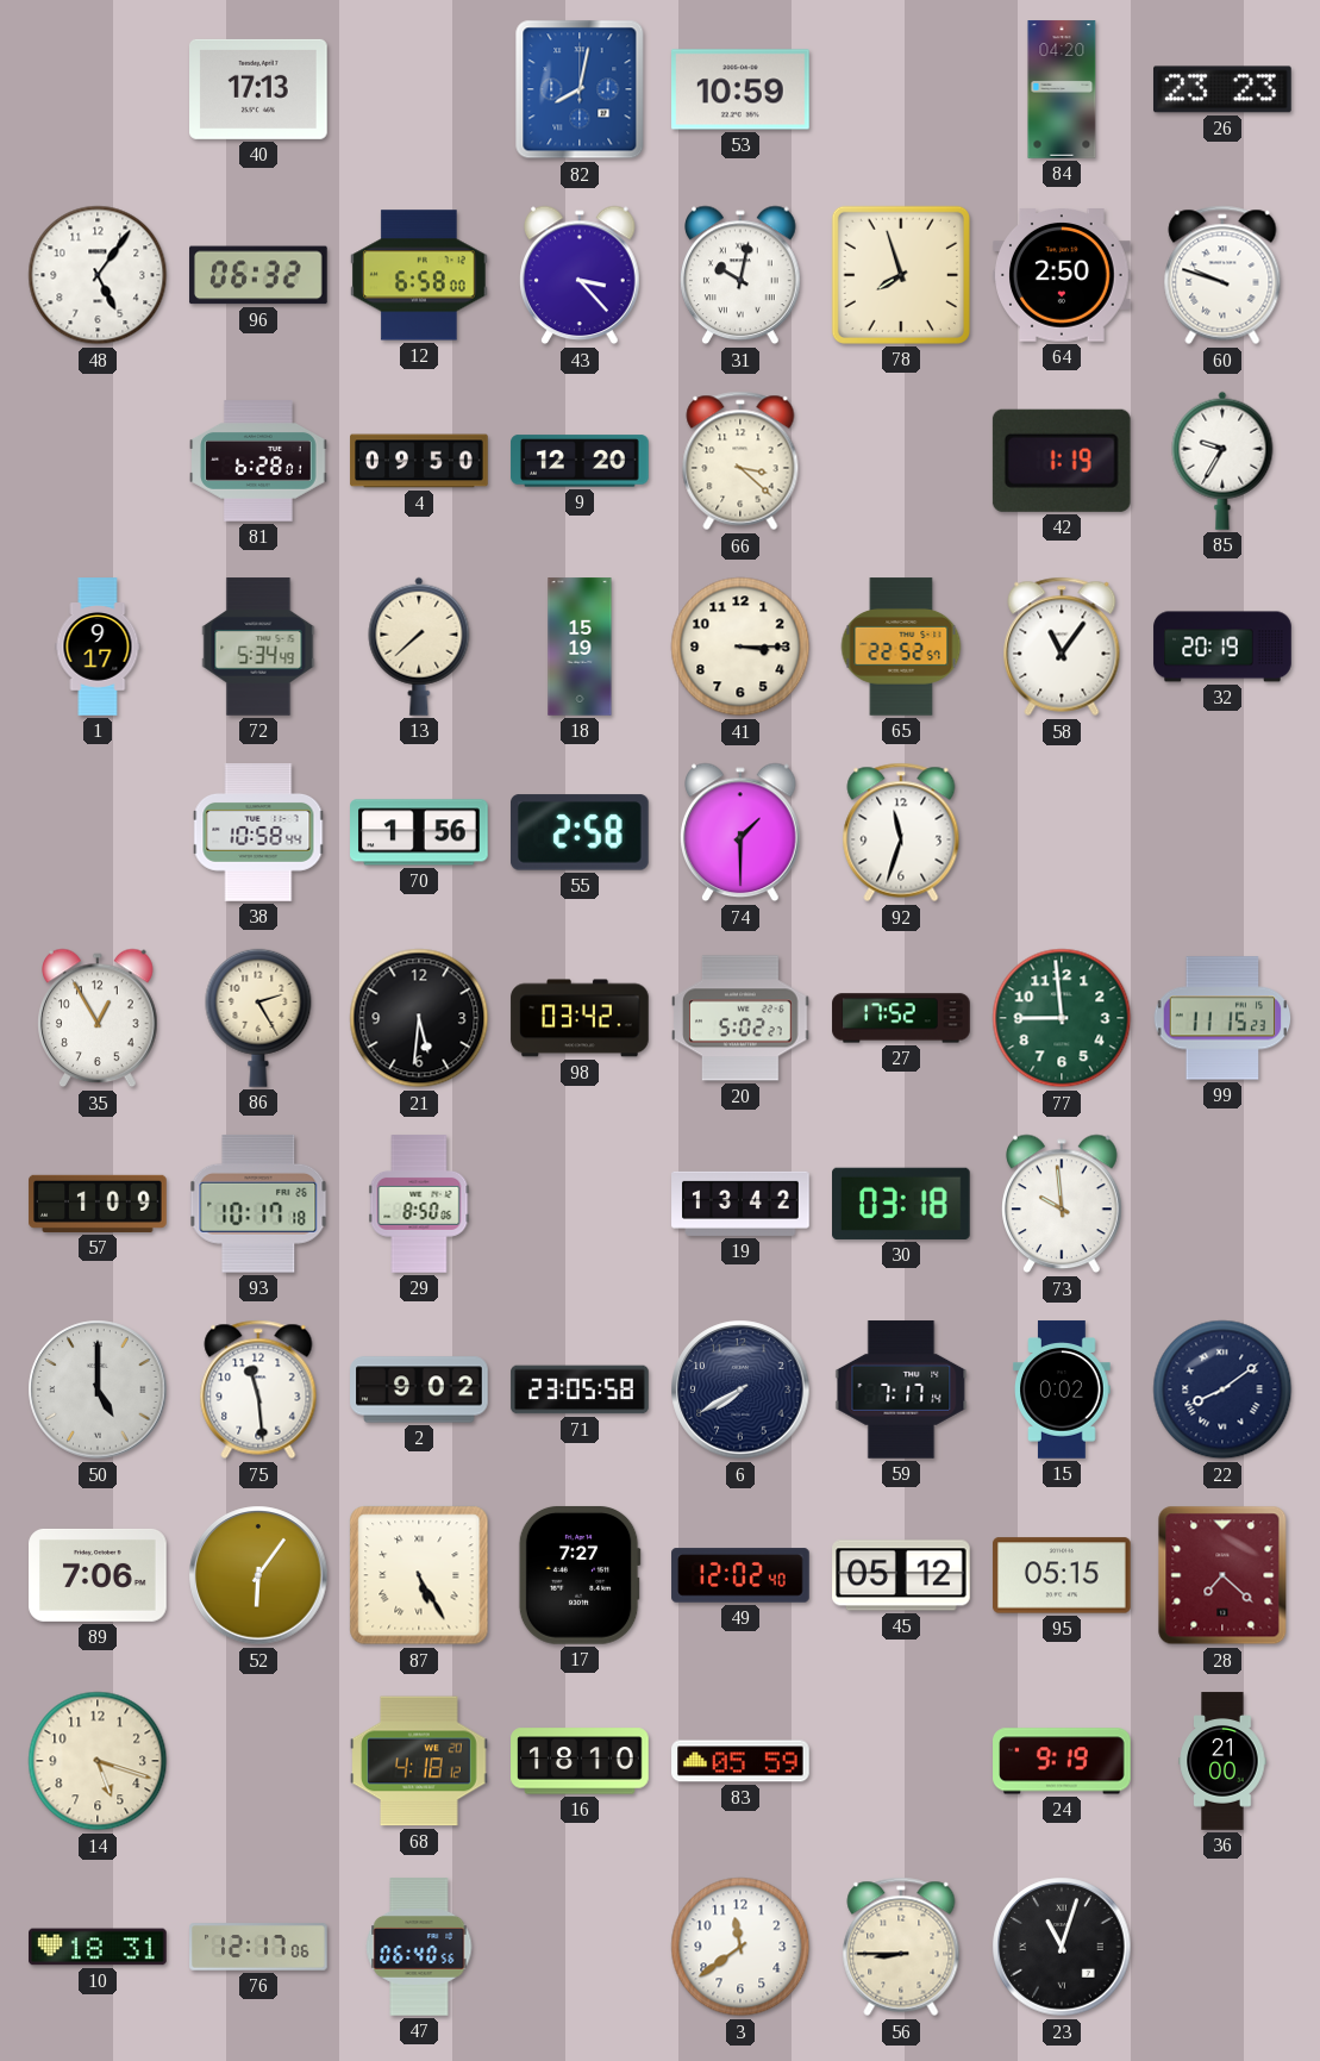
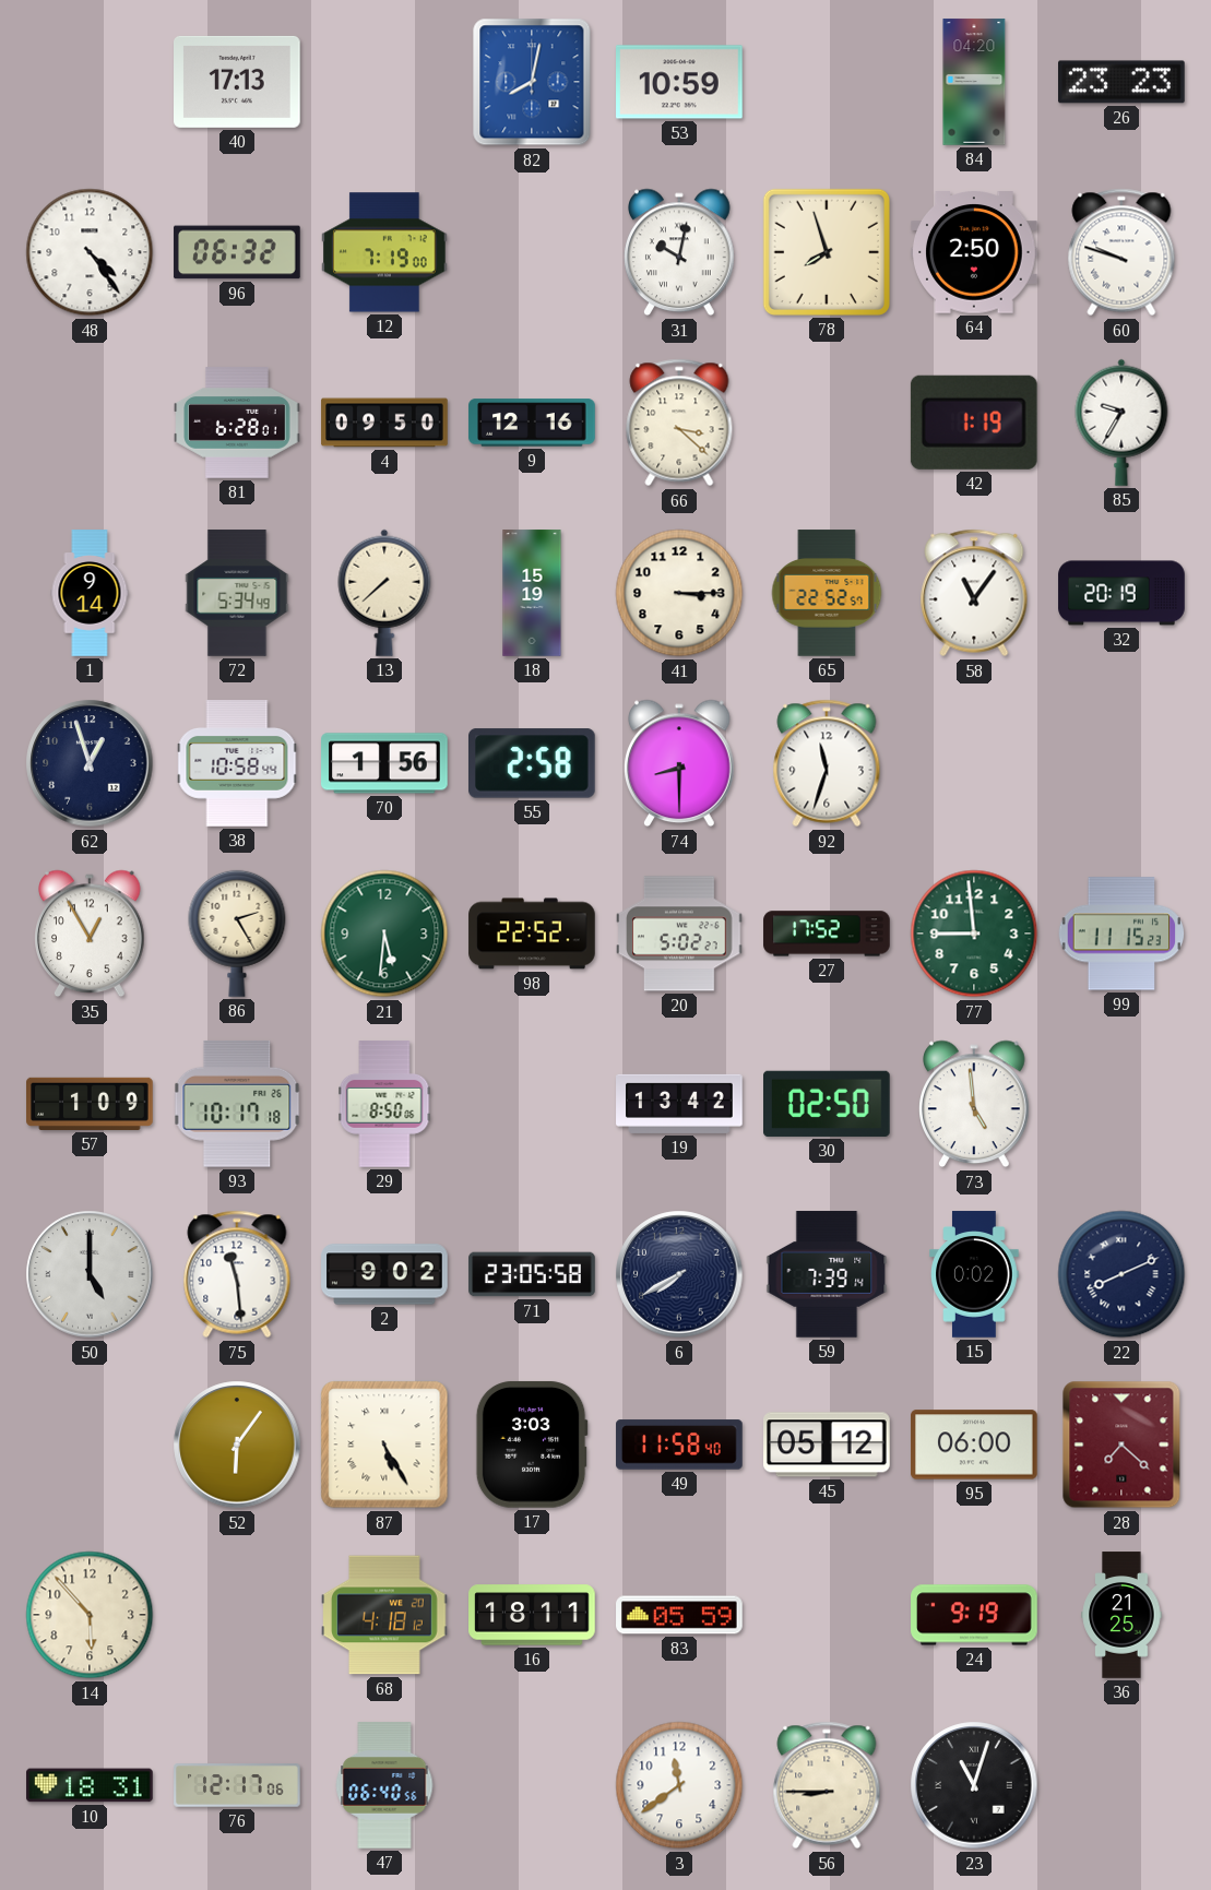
48: 5:06 -> 4:24 (90, 252)
12: 6:58 -> 7:19 (385, 252)
43: 3:23 -> none (580, 275)
9: 12:20 -> 12:16 (532, 423)
1: 9:17 -> 9:14 (90, 593)
62: none -> 12:57 (90, 763)
74: 1:30 -> 8:30 (679, 763)
21 dial: black -> green (384, 934)
98: 03:42 -> 22:52 (532, 934)
30: 03:18 -> 02:50 (828, 1104)
73: 9:59 -> 4:59 (974, 1104)
59: 7:17 -> 7:39 (827, 1274)
22: 8:09 -> 8:11 (1121, 1274)
89: 7:06 -> none (98, 1575)
17: 7:27 -> 3:03 (532, 1445)
49: 12:02 -> 11:58 (679, 1445)
95: 05:15 -> 06:00 (974, 1445)
14: 5:18 -> 5:53 (90, 1615)
16: 18:10 -> 18:11 (532, 1615)
36: 21:00 -> 21:25 (1121, 1615)
